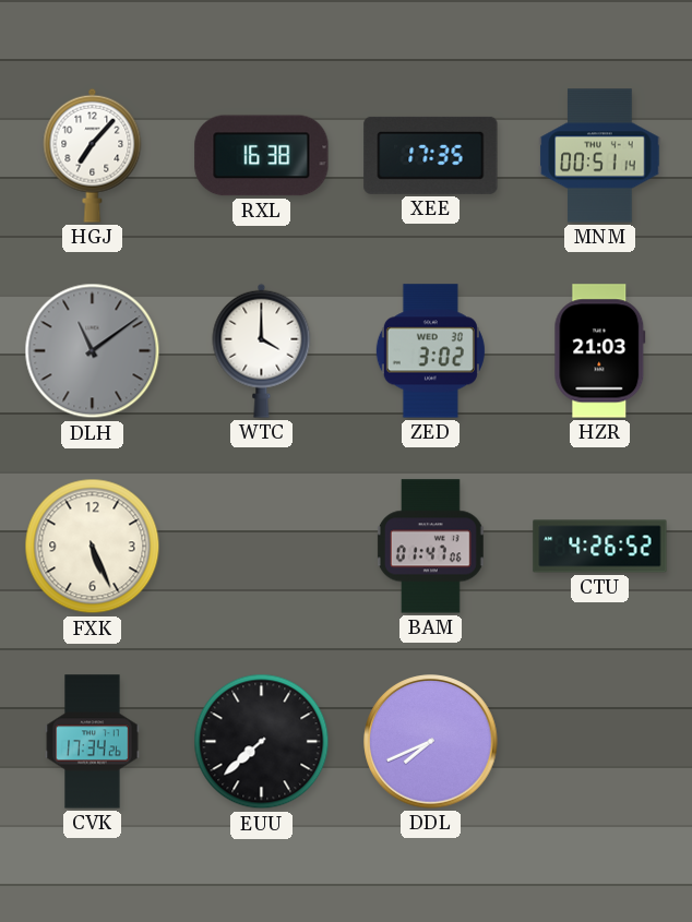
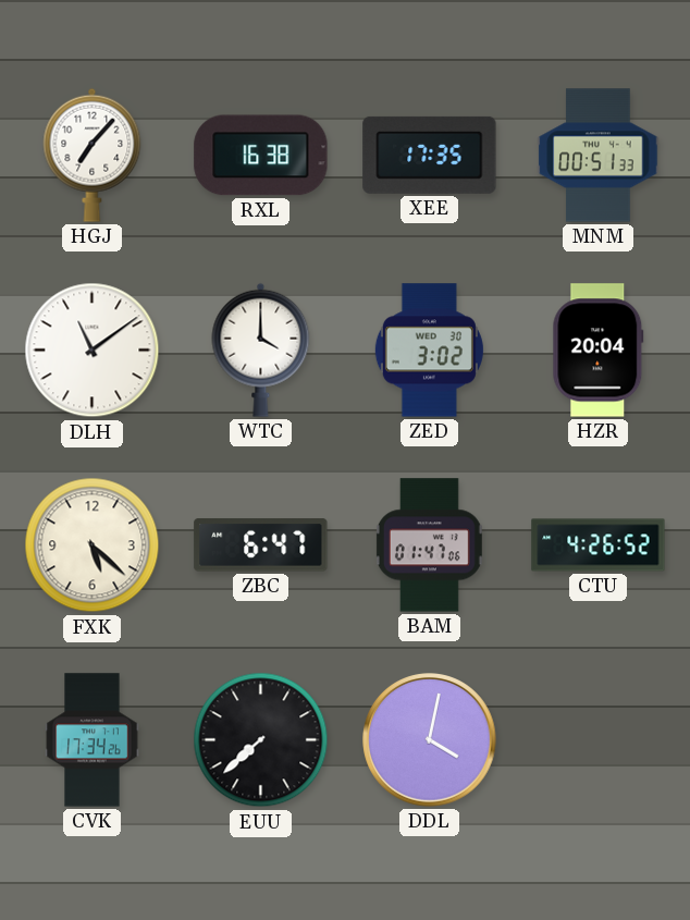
MNM: 00:51:14 -> 00:51:33 (599, 156)
DLH dial: grey -> white (93, 351)
HZR: 21:03 -> 20:04 (599, 351)
FXK: 5:26 -> 5:22 (93, 545)
ZBC: none -> 6:47 (261, 545)
DDL: 7:41 -> 4:02 (430, 740)
